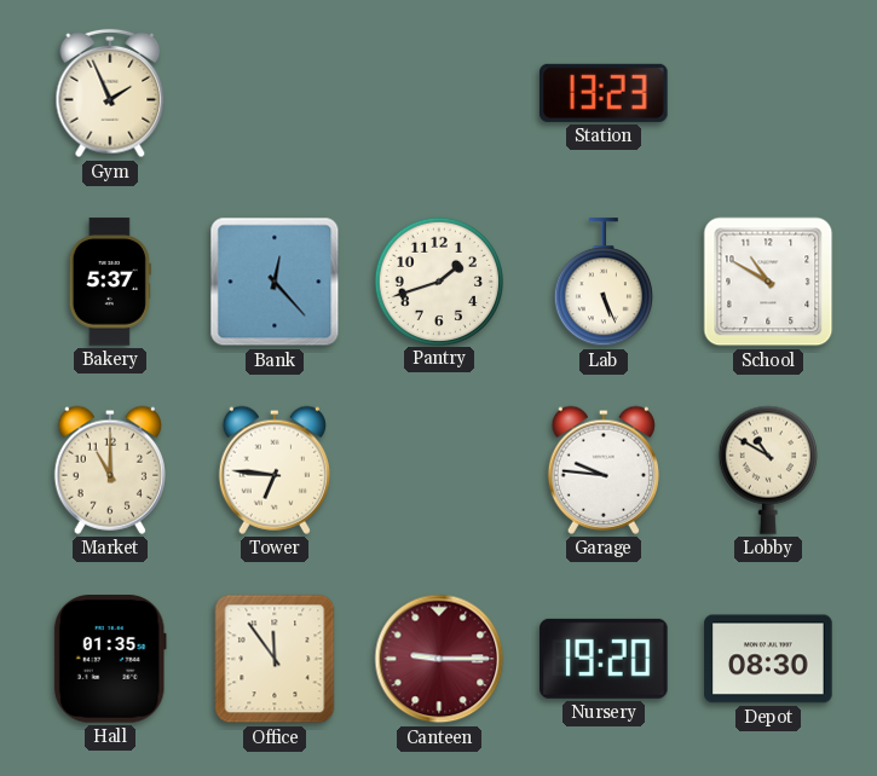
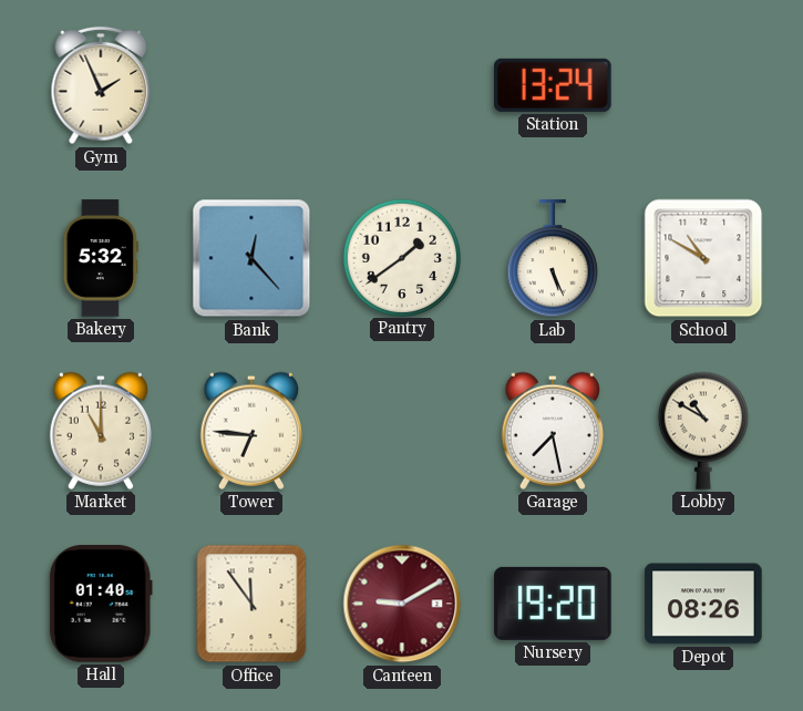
Station: 13:23 -> 13:24 (553, 85)
Bakery: 5:37 -> 5:32 (101, 258)
Pantry: 1:42 -> 1:39 (401, 257)
Garage: 9:46 -> 7:28 (553, 431)
Hall: 01:35 -> 01:40 (101, 604)
Canteen: 9:15 -> 9:10 (402, 604)
Depot: 08:30 -> 08:26 (703, 604)
